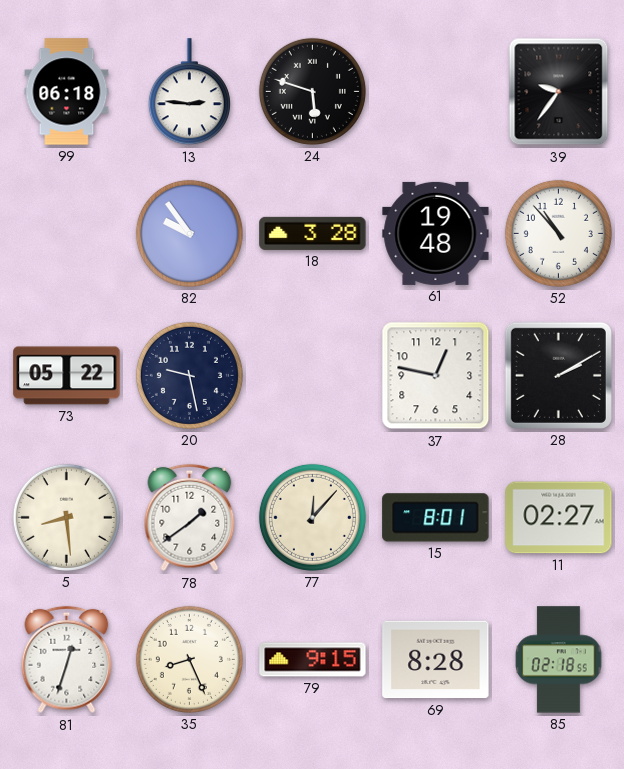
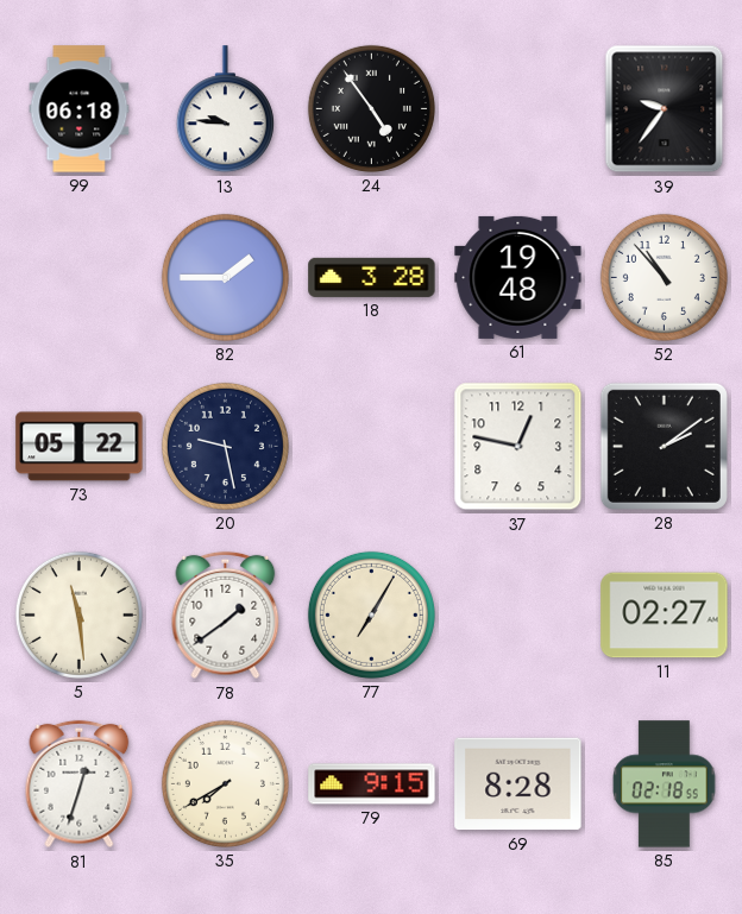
13: 2:46 -> 9:46 (225, 109)
24: 5:48 -> 4:54 (371, 108)
82: 9:54 -> 1:45 (225, 277)
28: 2:10 -> 2:09 (664, 446)
5: 8:29 -> 11:29 (78, 614)
77: 12:07 -> 7:05 (371, 614)
15: 8:01 -> none (436, 518)
35: 8:26 -> 7:40 (225, 783)
